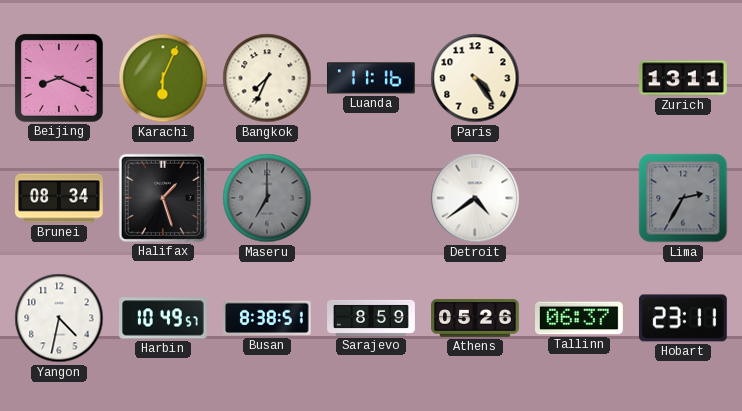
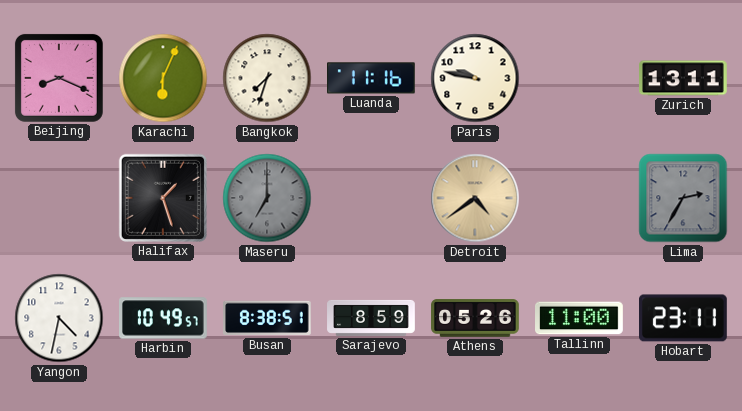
Bangkok: 7:34 -> 7:33 (267, 78)
Paris: 4:24 -> 9:47 (475, 78)
Brunei: 08:34 -> none (59, 198)
Detroit dial: white -> champagne (475, 198)
Tallinn: 06:37 -> 11:00 (580, 318)
